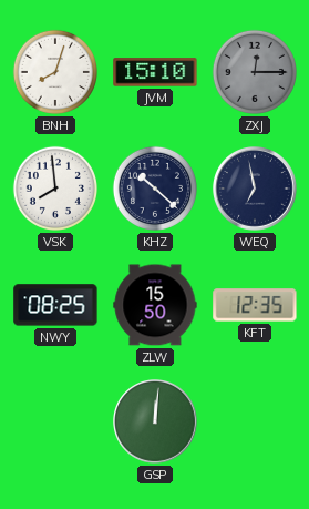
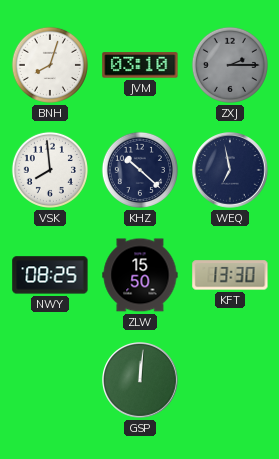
JVM: 15:10 -> 03:10 (140, 65)
ZXJ: 12:15 -> 2:15 (230, 65)
KFT: 12:35 -> 13:30 (230, 275)
